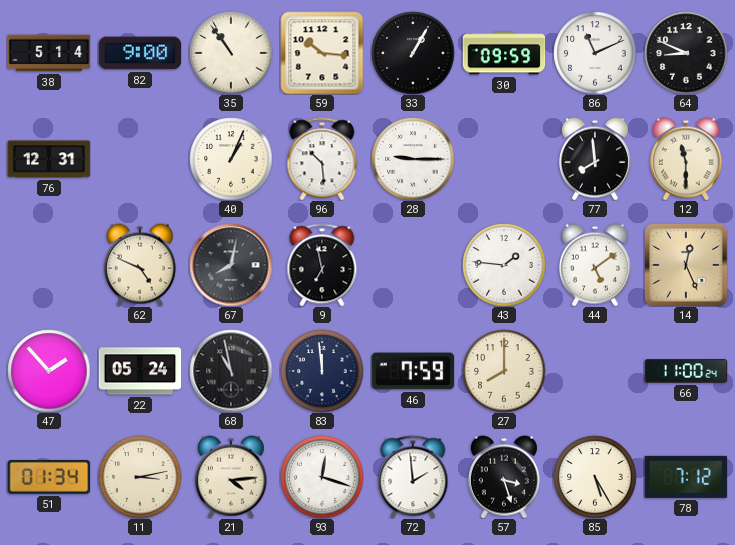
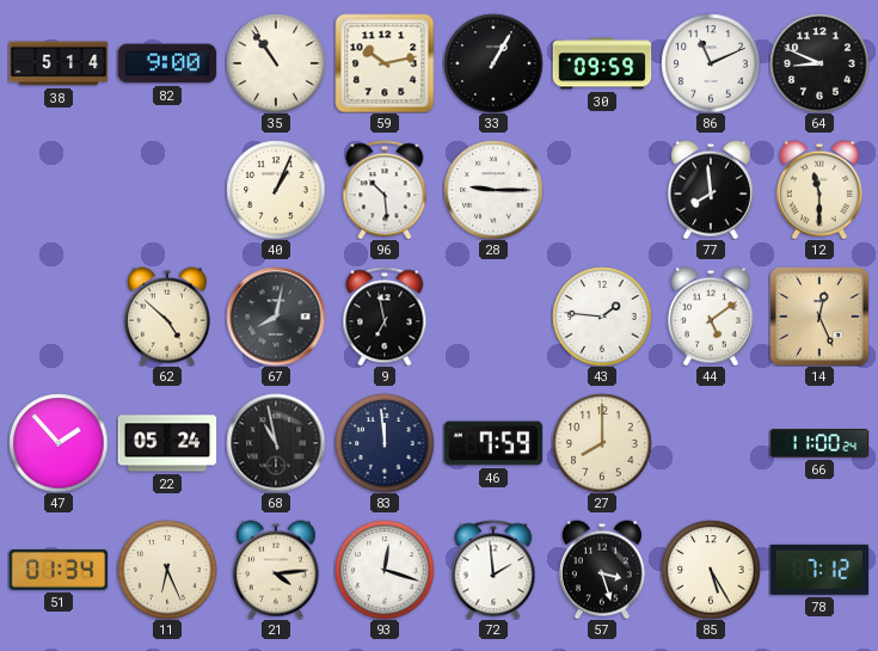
59: 10:16 -> 10:13 (385, 63)
76: 12:31 -> none (49, 159)
62: 4:49 -> 4:52 (167, 317)
11: 3:13 -> 6:26 (167, 570)
